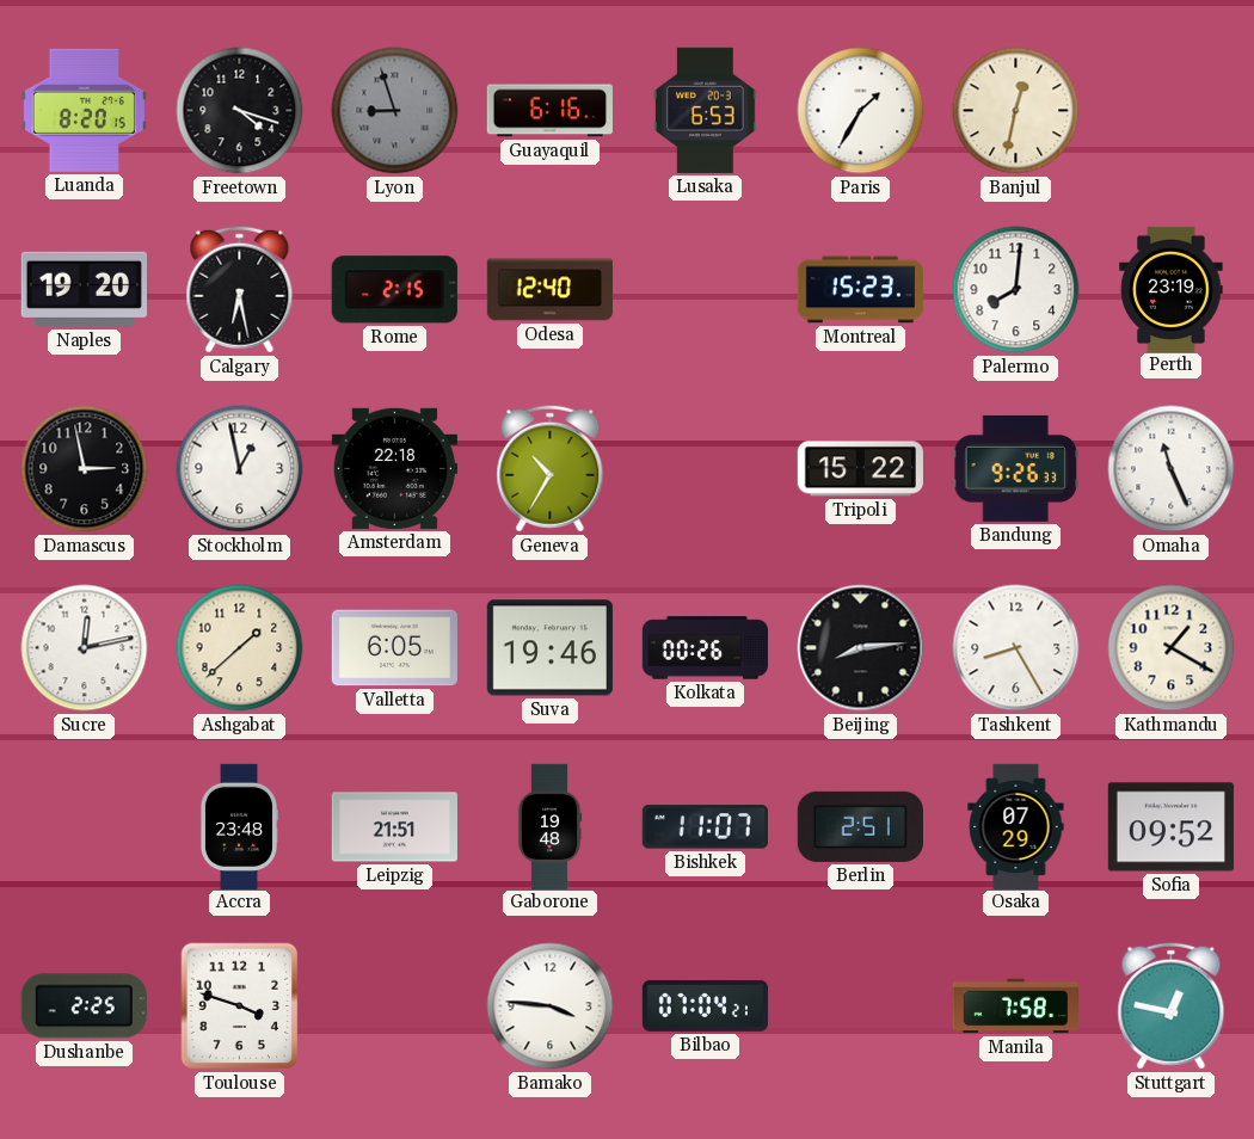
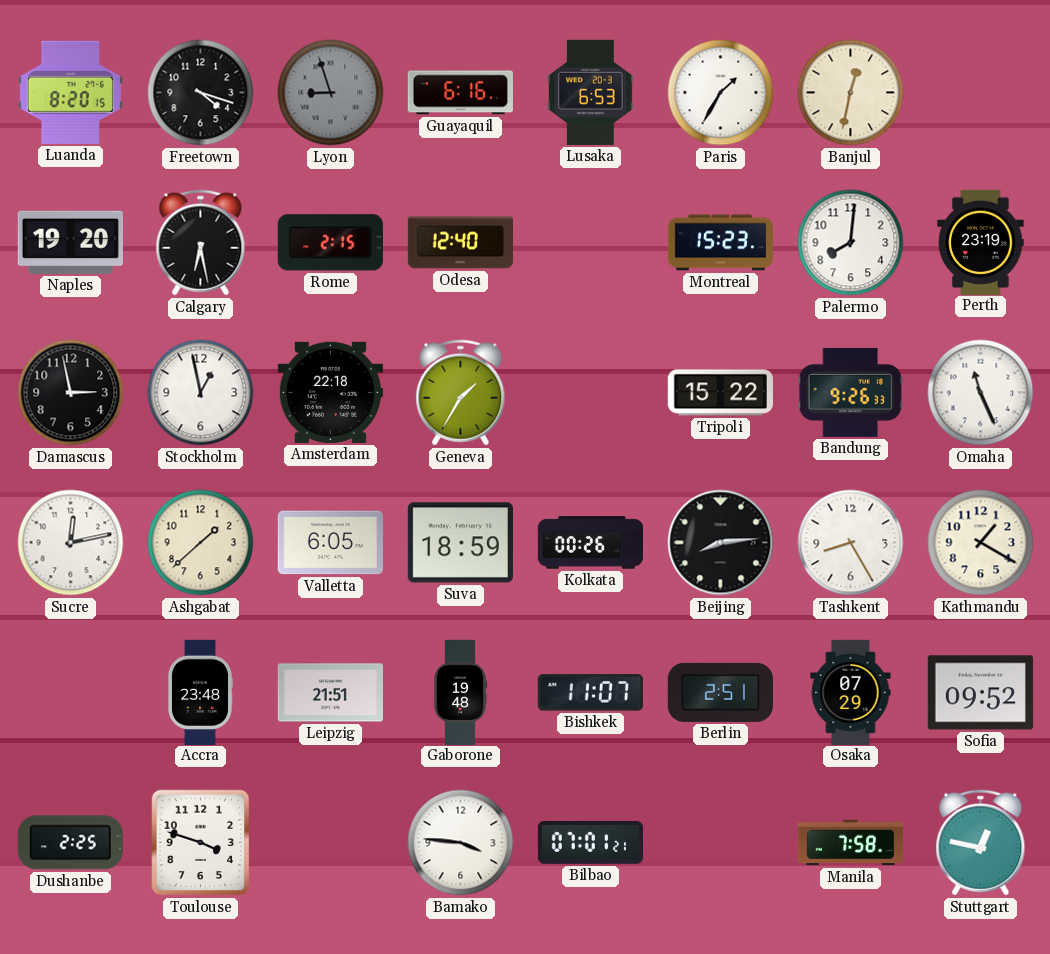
Geneva: 10:35 -> 1:35 (461, 393)
Suva: 19:46 -> 18:59 (460, 543)
Bilbao: 07:04 -> 07:01 (590, 842)
